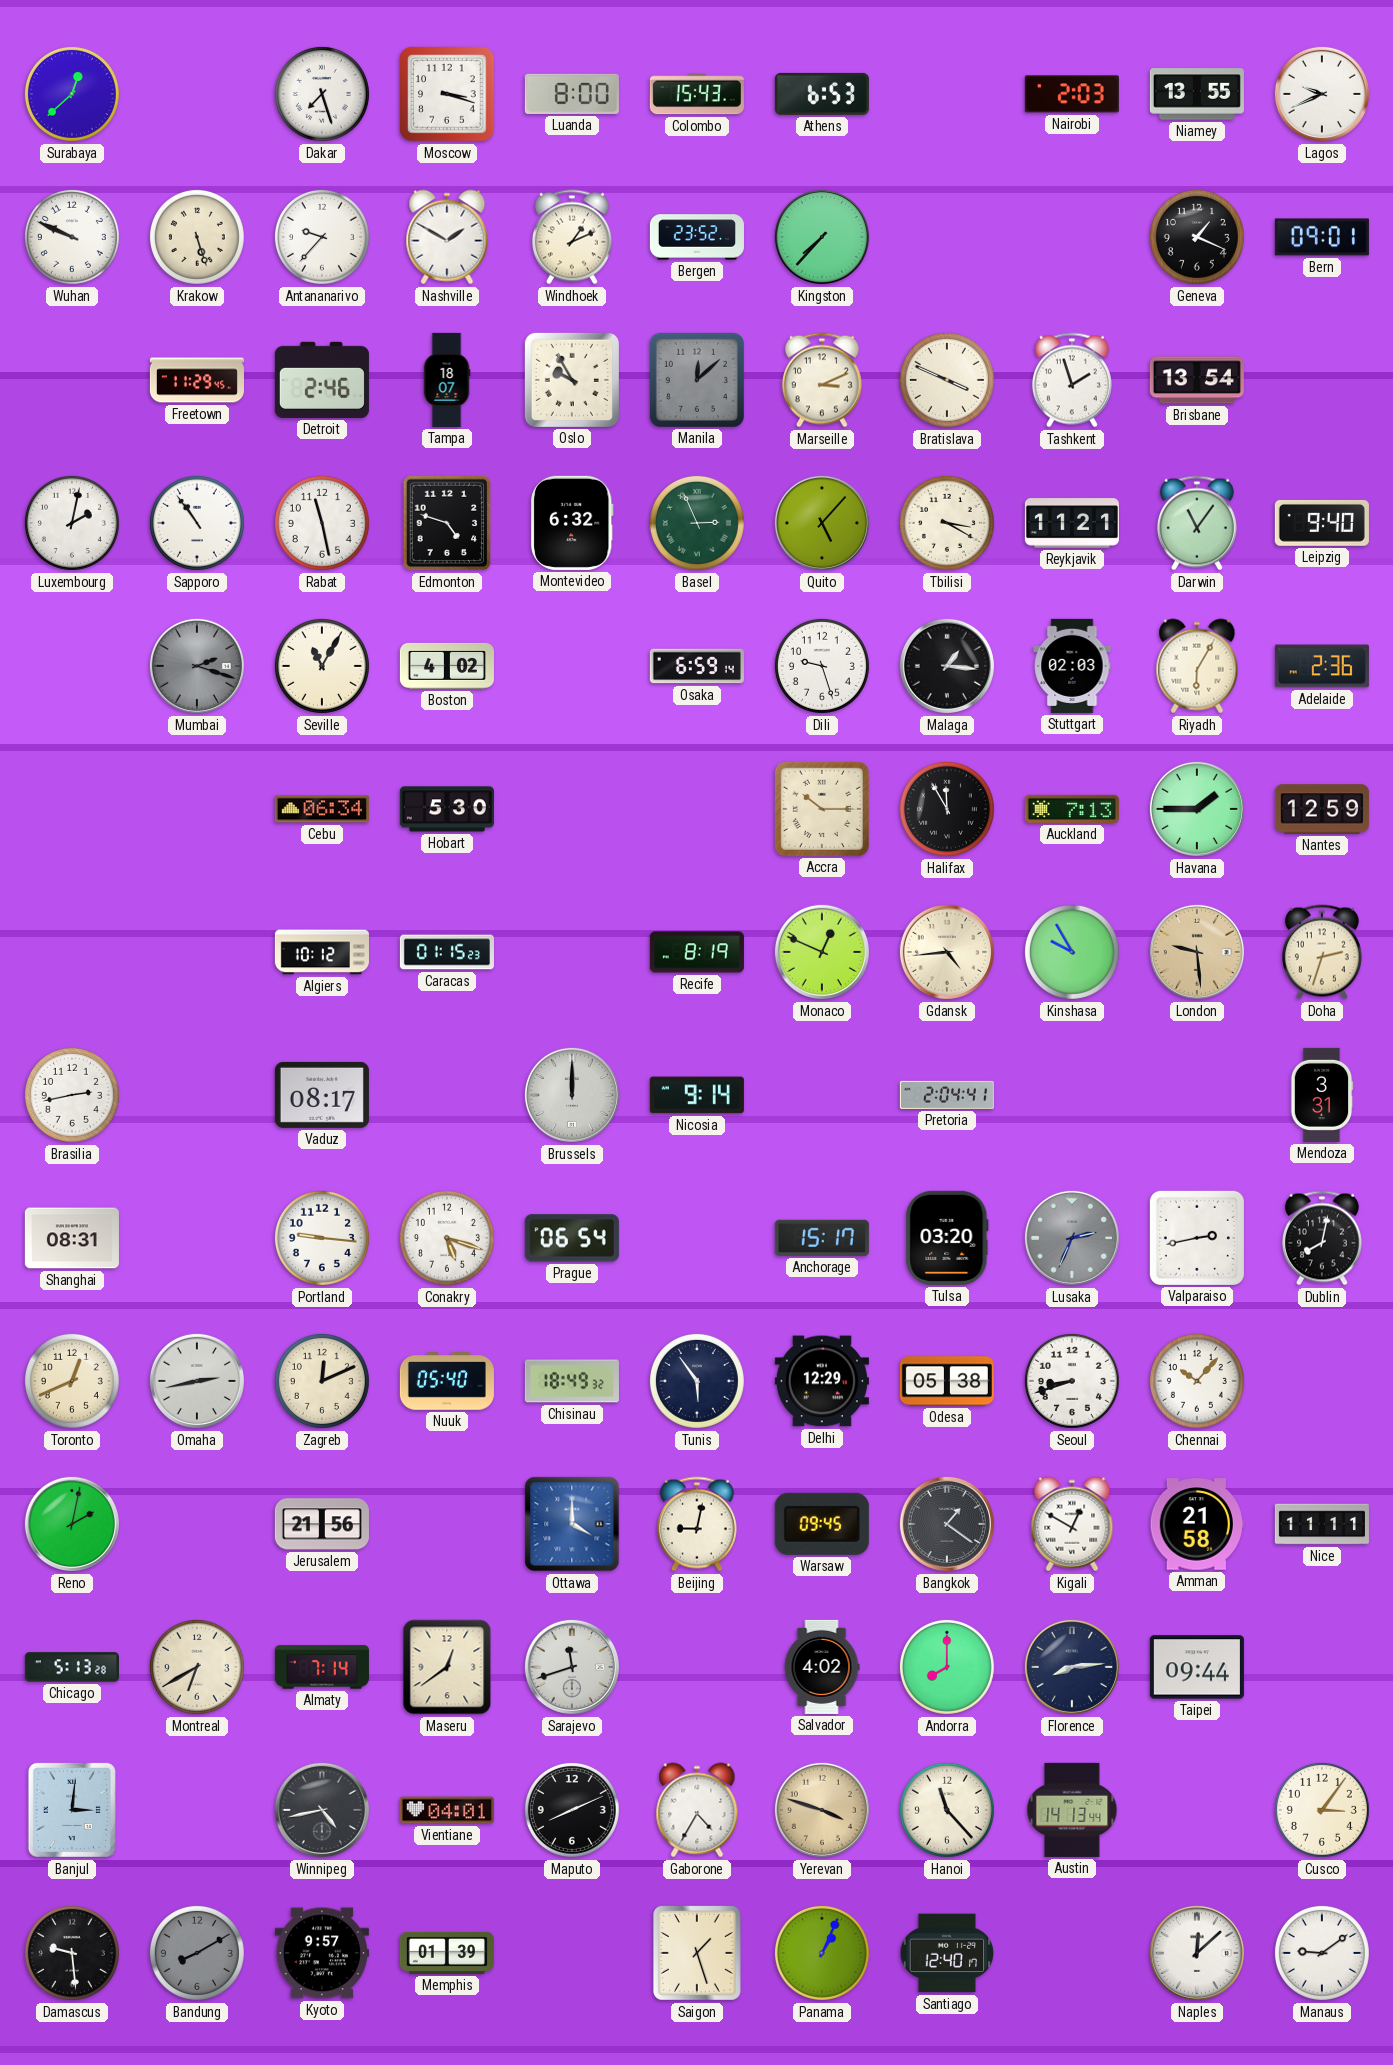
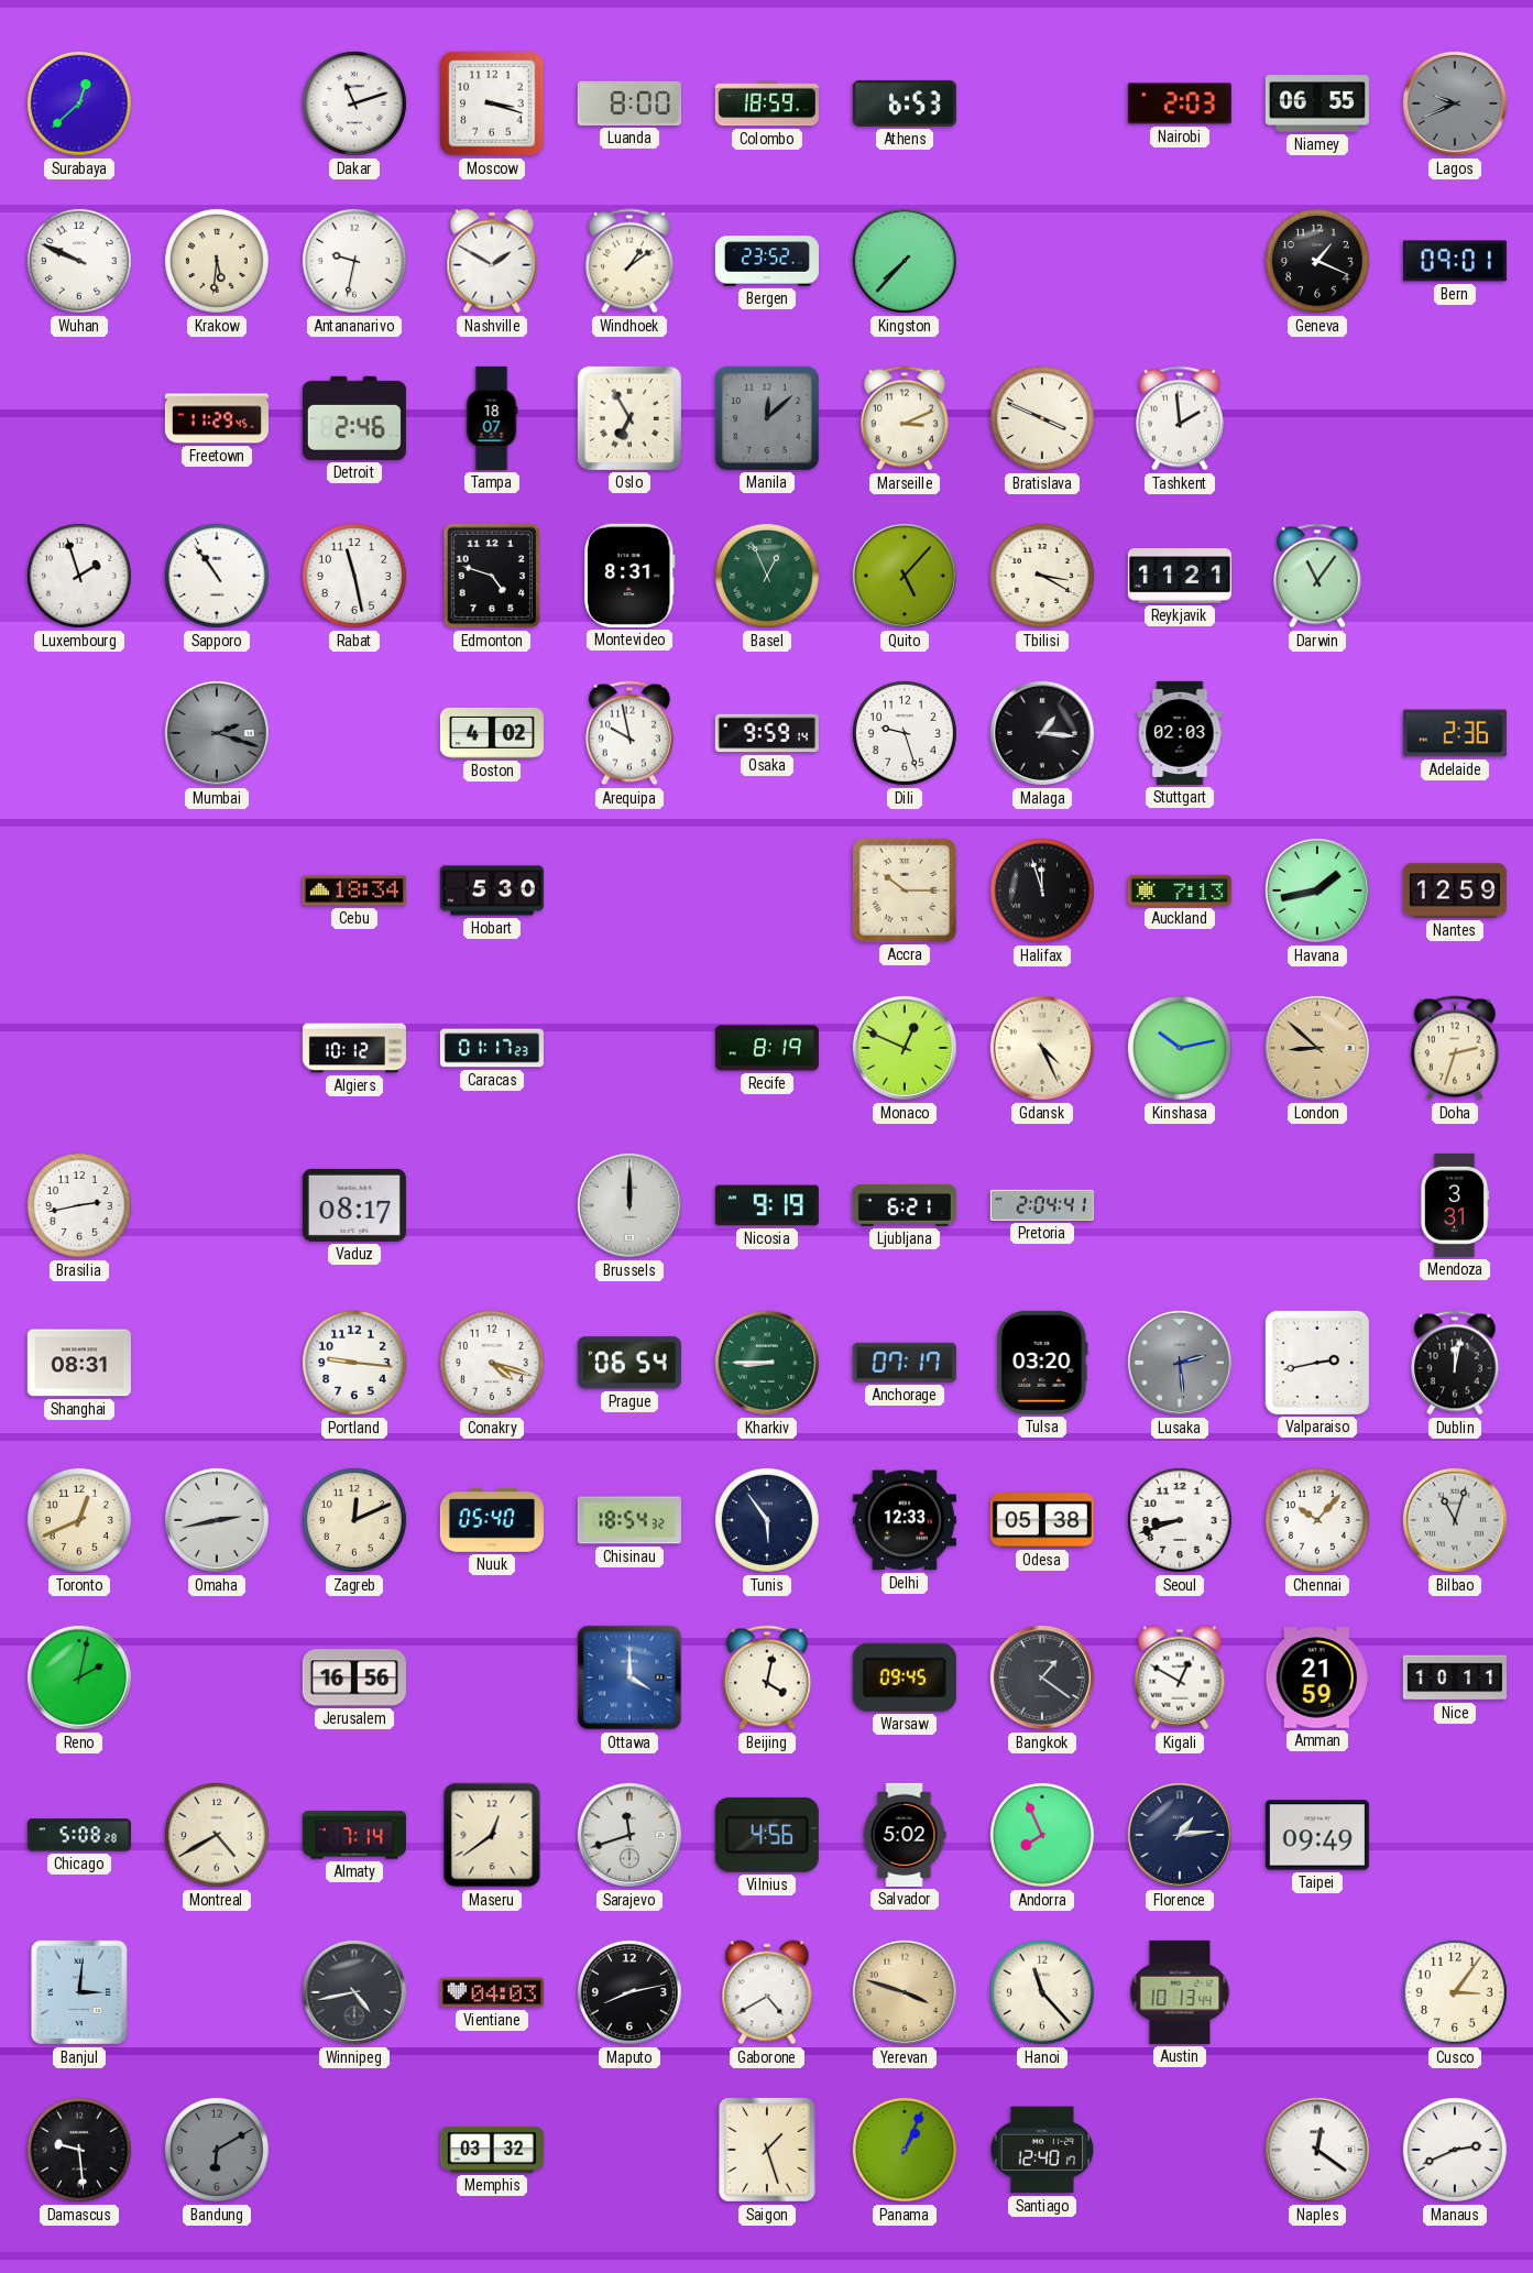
Dakar: 7:27 -> 11:12 (354, 103)
Colombo: 15:43 -> 18:59 (767, 103)
Niamey: 13:55 -> 06:55 (1317, 103)
Lagos dial: white -> grey (1455, 103)
Krakow: 5:27 -> 5:31 (217, 261)
Antananarivo: 9:37 -> 9:32 (354, 261)
Windhoek: 1:11 -> 1:09 (629, 261)
Oslo: 9:55 -> 6:55 (629, 418)
Tashkent: 1:57 -> 1:59 (1180, 418)
Brisbane: 13:54 -> none (1197, 380)
Luxembourg: 2:02 -> 1:57 (79, 576)
Montevideo: 6:32 -> 8:31 (631, 576)
Basel: 2:56 -> 12:56 (767, 576)
Leipzig: 9:40 -> none (1322, 523)
Seville: 11:05 -> none (322, 666)
Arequipa: none -> 9:58 (629, 733)
Osaka: 6:59 -> 9:59 (767, 733)
Riyadh: 6:05 -> none (1197, 666)
Cebu: 06:34 -> 18:34 (354, 890)
Halifax: 11:55 -> 11:57 (1042, 890)
Havana: 1:45 -> 1:43 (1317, 890)
Caracas: 01:15 -> 01:17 (492, 1048)
Gdansk: 4:44 -> 4:26 (1042, 1048)
Kinshasa: 9:55 -> 10:13 (1180, 1048)
London: 9:29 -> 8:52 (1317, 1048)
Nicosia: 9:14 -> 9:19 (767, 1205)
Ljubljana: none -> 6:21 (905, 1205)
Conakry: 5:18 -> 4:18 (492, 1363)
Kharkiv: none -> 8:45 (767, 1363)
Anchorage: 15:17 -> 07:17 (905, 1363)
Lusaka: 2:34 -> 2:29 (1180, 1363)
Dublin: 8:02 -> 12:02 (1455, 1363)
Chisinau: 18:49 -> 18:54 (629, 1520)
Delhi: 12:29 -> 12:33 (905, 1520)
Bilbao: none -> 11:03 (1455, 1520)
Jerusalem: 21:56 -> 16:56 (354, 1678)
Beijing: 9:02 -> 4:02 (767, 1678)
Amman: 21:58 -> 21:59 (1317, 1678)
Nice: 11:11 -> 10:11 (1455, 1678)
Chicago: 5:13 -> 5:08 (79, 1835)
Montreal: 6:40 -> 4:40 (217, 1835)
Vilnius: none -> 4:56 (767, 1835)
Salvador: 4:02 -> 5:02 (905, 1835)
Andorra: 8:00 -> 7:56 (1042, 1835)
Florence: 8:14 -> 1:14 (1180, 1835)
Taipei: 09:44 -> 09:49 (1317, 1835)
Vientiane: 04:01 -> 04:03 (492, 1992)
Maputo: 8:11 -> 8:13 (629, 1992)
Gaborone: 4:35 -> 4:40 (767, 1992)
Austin: 14:13 -> 10:13 (1180, 1992)
Bandung: 8:10 -> 6:10 (217, 2150)
Kyoto: 9:57 -> none (322, 1953)
Memphis: 01:39 -> 03:32 (492, 2150)
Naples: 12:08 -> 12:21 (1317, 2150)
Manaus: 9:09 -> 2:41 (1455, 2150)
